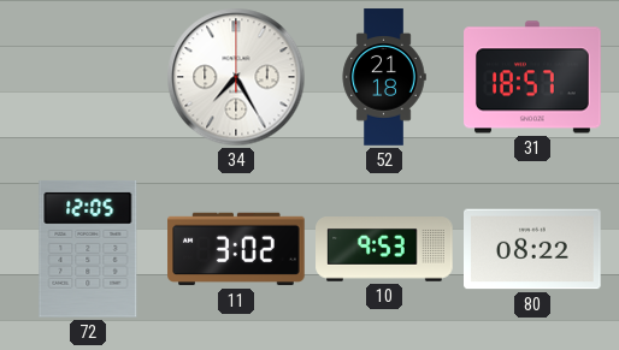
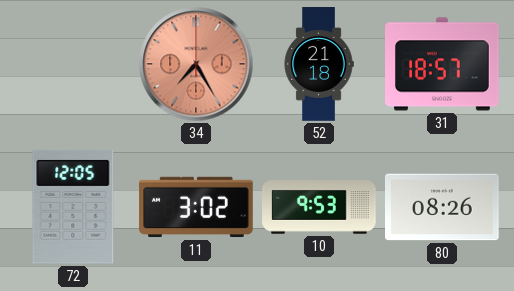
34 dial: white -> salmon (196, 64)
80: 08:22 -> 08:26 (443, 207)
